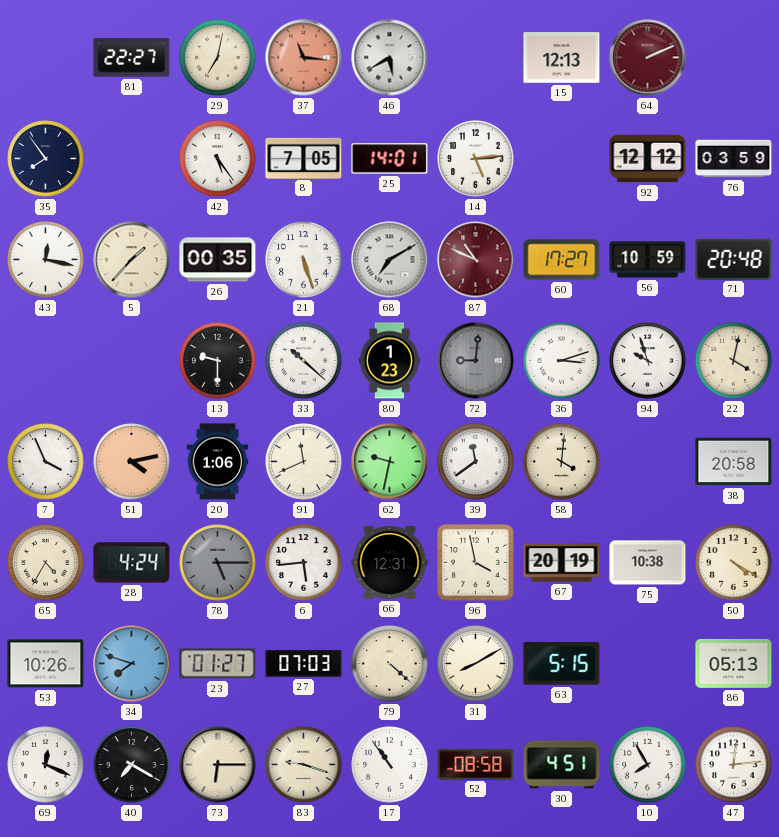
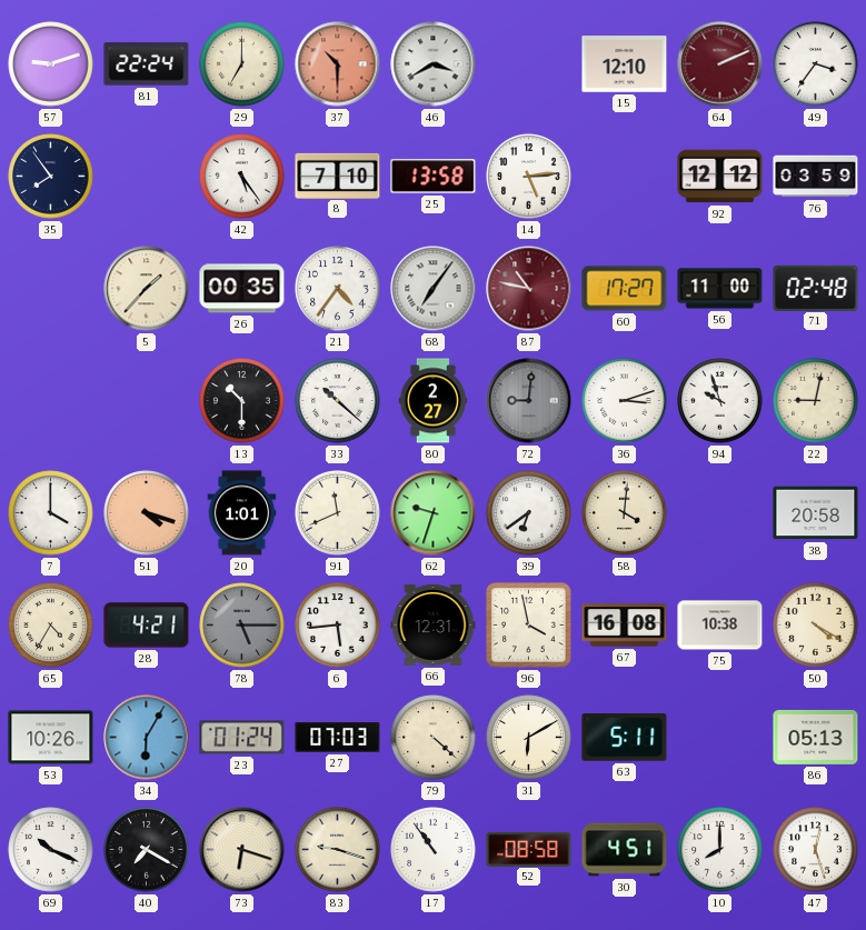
57: none -> 9:12 (51, 64)
81: 22:27 -> 22:24 (147, 64)
29: 7:02 -> 7:00 (242, 64)
37: 11:16 -> 10:30 (338, 64)
46: 5:40 -> 3:40 (434, 64)
15: 12:13 -> 12:10 (625, 64)
49: none -> 3:36 (816, 64)
8: 7:05 -> 7:10 (338, 176)
25: 14:01 -> 13:58 (434, 177)
43: 12:17 -> none (46, 260)
21: 5:27 -> 4:36 (338, 289)
68: 7:10 -> 7:06 (434, 289)
87: 10:49 -> 10:47 (529, 289)
56: 10:59 -> 11:00 (720, 289)
71: 20:48 -> 02:48 (816, 288)
13: 9:30 -> 10:30 (242, 401)
80: 1:23 -> 2:27 (434, 401)
22: 4:02 -> 9:02 (816, 401)
7: 3:56 -> 4:00 (51, 513)
51: 4:13 -> 4:18 (147, 513)
20: 1:06 -> 1:01 (242, 513)
62: 9:32 -> 9:33 (434, 513)
39: 11:39 -> 6:39 (529, 513)
28: 4:24 -> 4:21 (147, 626)
67: 20:19 -> 16:08 (625, 626)
34: 7:48 -> 6:05 (147, 738)
23: 01:27 -> 01:24 (242, 738)
31: 8:10 -> 6:10 (529, 738)
63: 5:15 -> 5:11 (625, 738)
69: 12:19 -> 10:19 (51, 850)
73: 6:15 -> 6:18 (242, 850)
10: 7:55 -> 8:00 (720, 850)
47: 12:14 -> 12:27 (816, 850)
